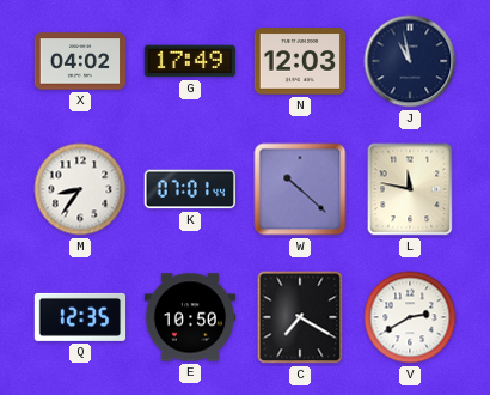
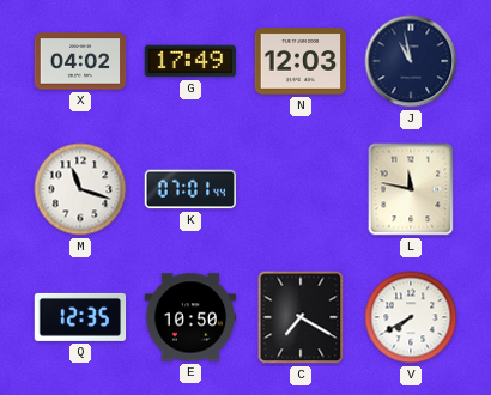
M: 8:36 -> 11:18 (80, 189)
W: 10:22 -> none (300, 189)
V: 2:40 -> 7:40 (411, 317)
